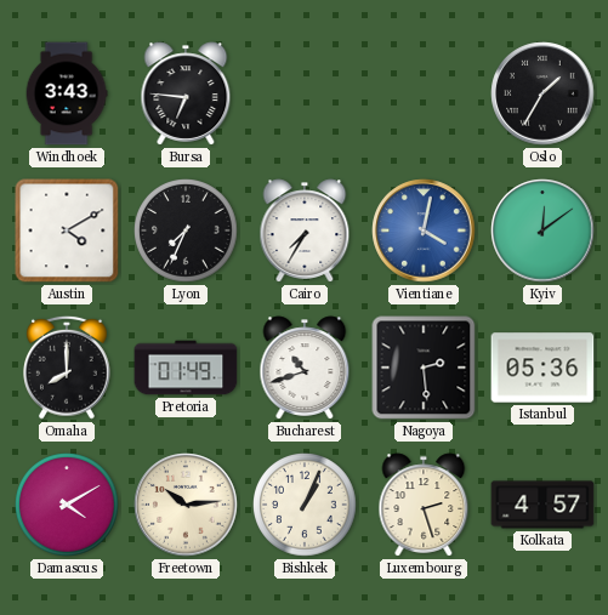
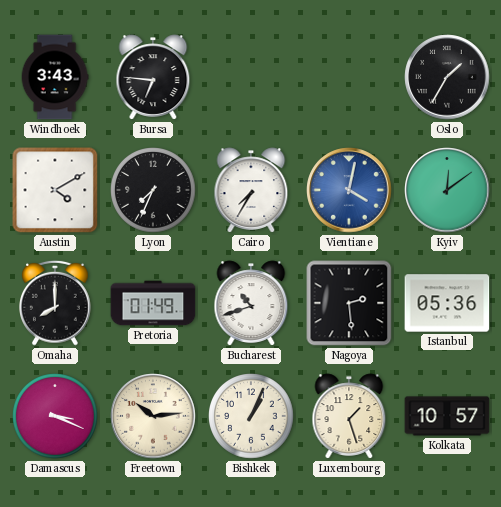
Damascus: 4:10 -> 3:19 (56, 417)
Luxembourg: 2:27 -> 1:27 (349, 416)
Kolkata: 4:57 -> 10:57 (447, 416)
